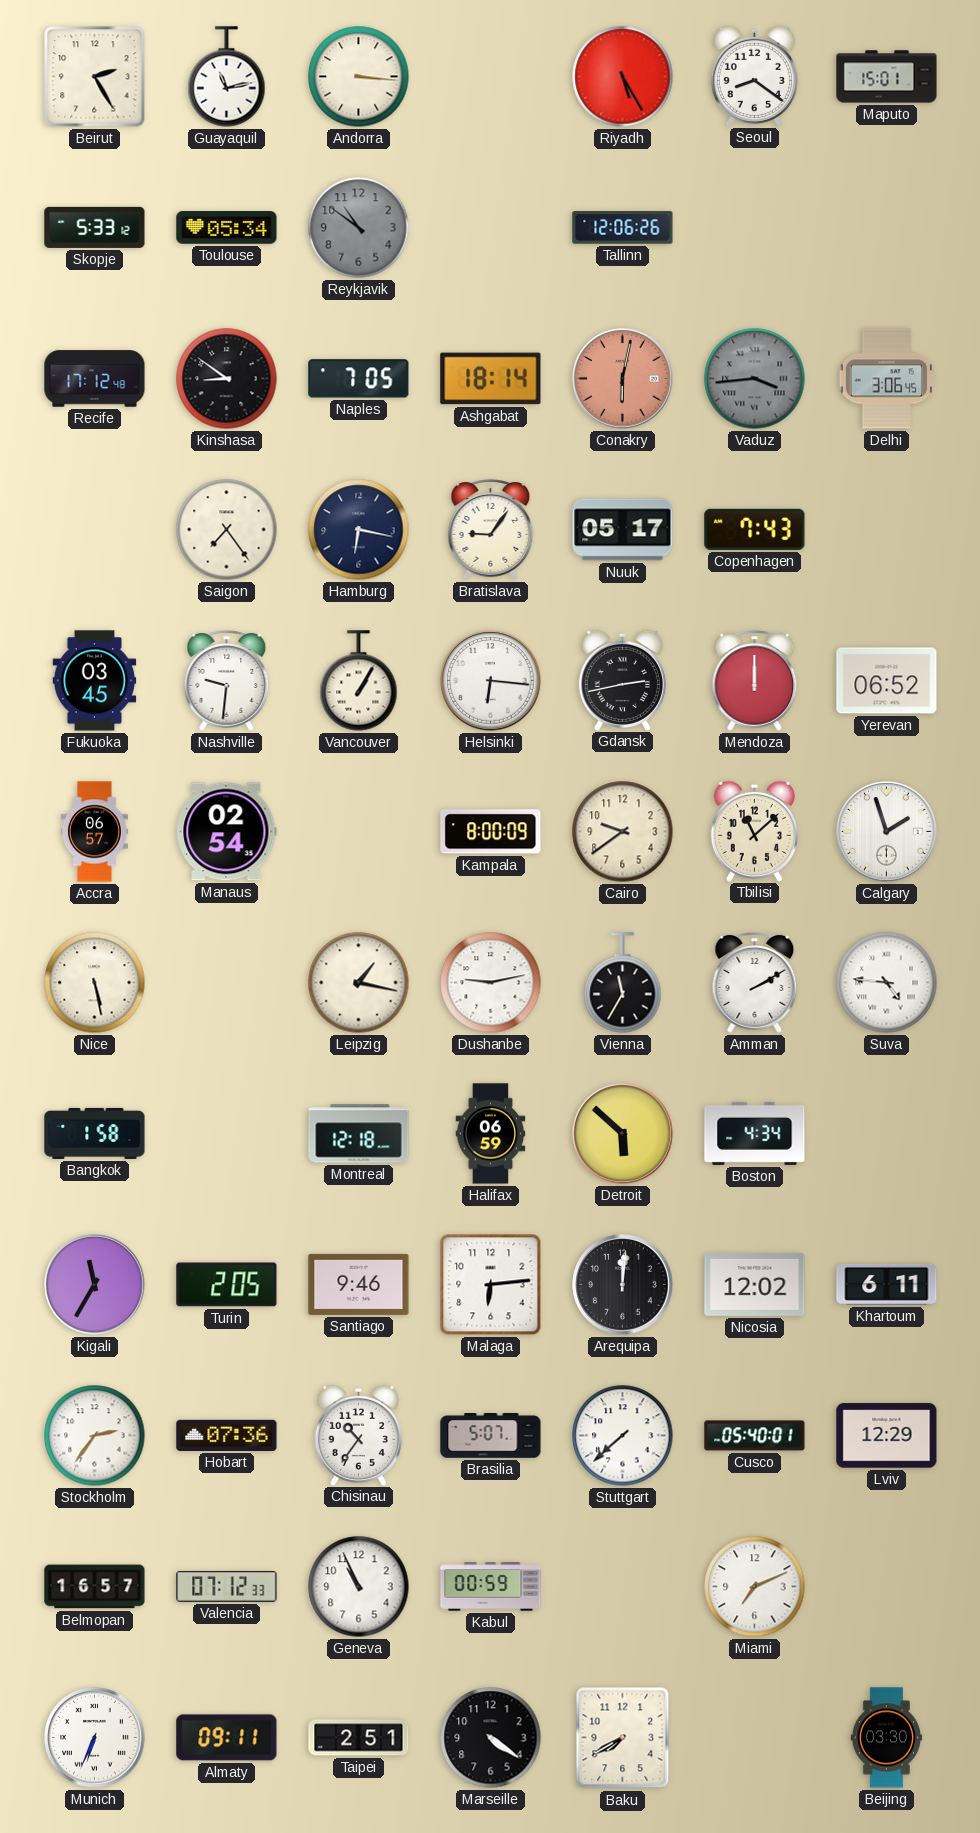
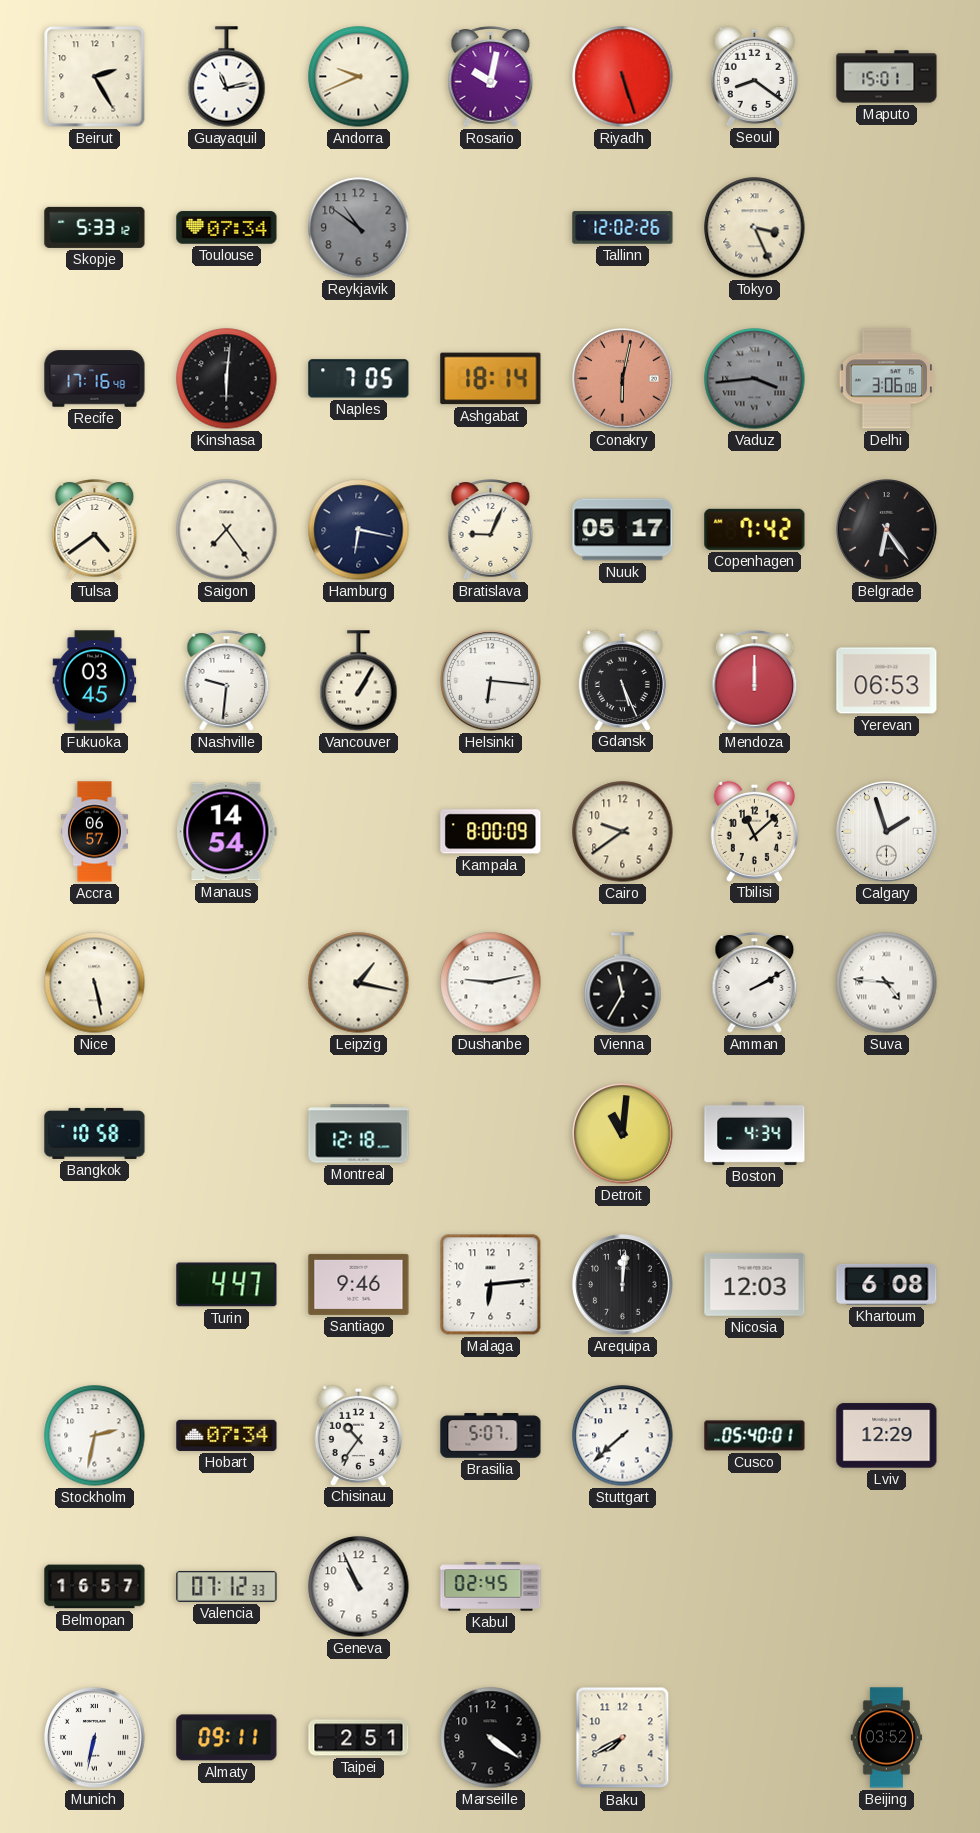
Andorra: 3:16 -> 9:41 (359, 77)
Rosario: none -> 10:02 (491, 77)
Riyadh: 5:25 -> 5:27 (623, 77)
Toulouse: 05:34 -> 07:34 (227, 228)
Tallinn: 12:06 -> 12:02 (623, 228)
Tokyo: none -> 3:26 (755, 228)
Recife: 17:12 -> 17:16 (95, 379)
Kinshasa: 8:51 -> 6:01 (227, 379)
Delhi: 3:06:45 -> 3:06:08 (887, 379)
Tulsa: none -> 4:39 (95, 530)
Bratislava: 9:06 -> 9:04 (491, 530)
Copenhagen: 7:43 -> 7:42 (755, 529)
Belgrade: none -> 6:24 (887, 530)
Gdansk: 2:43 -> 5:26 (622, 680)
Yerevan: 06:52 -> 06:53 (887, 681)
Manaus: 02:54 -> 14:54 (227, 832)
Bangkok: 1:58 -> 10:58 (95, 1133)
Halifax: 06:59 -> none (491, 1134)
Detroit: 5:52 -> 11:01 (623, 1134)
Kigali: 11:35 -> none (95, 1285)
Turin: 2:05 -> 4:47 (227, 1285)
Nicosia: 12:02 -> 12:03 (755, 1284)
Khartoum: 6:11 -> 6:08 (887, 1284)
Stockholm: 2:36 -> 2:32 (95, 1436)
Hobart: 07:36 -> 07:34 (227, 1435)
Kabul: 00:59 -> 02:45 (491, 1587)
Miami: 7:11 -> none (755, 1587)
Munich: 6:34 -> 6:32 (95, 1738)
Beijing: 03:30 -> 03:52 (887, 1738)
